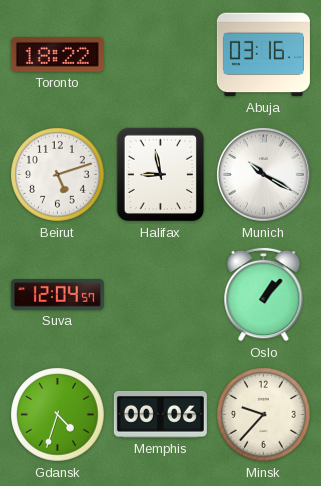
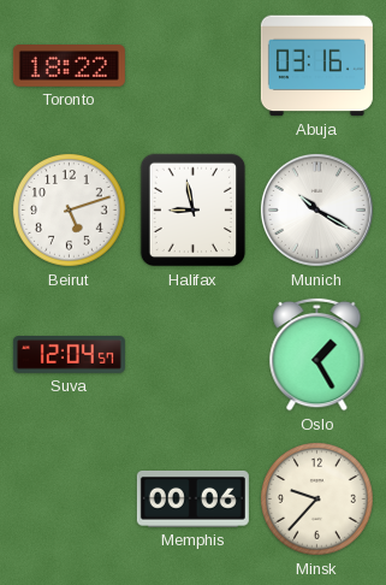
Oslo: 1:07 -> 1:25 (317, 354)
Gdansk: 4:33 -> none (58, 415)
